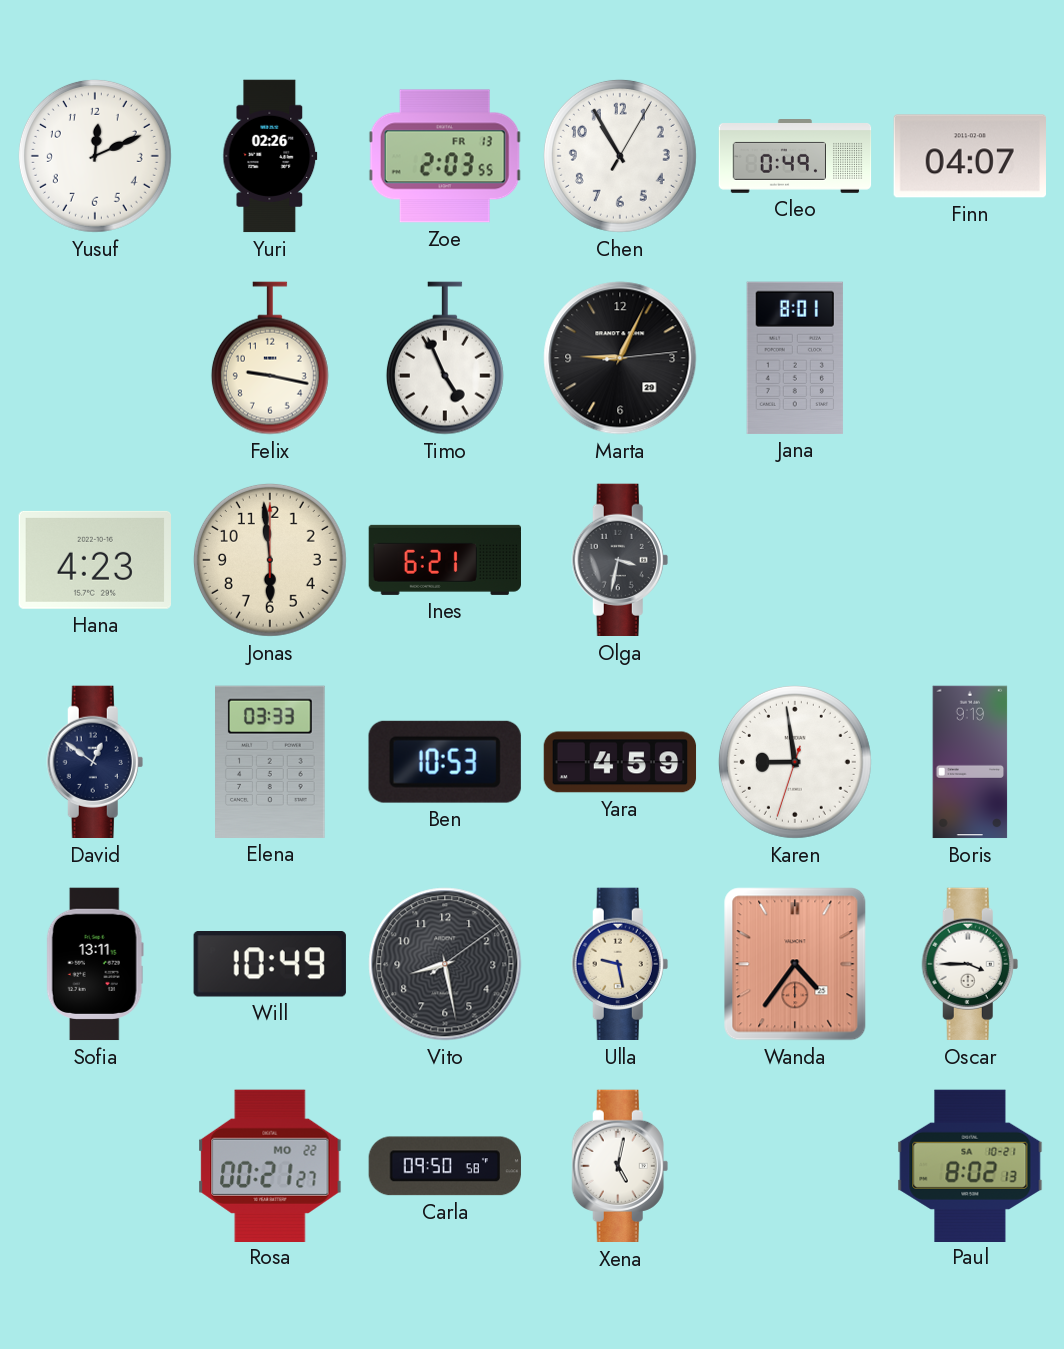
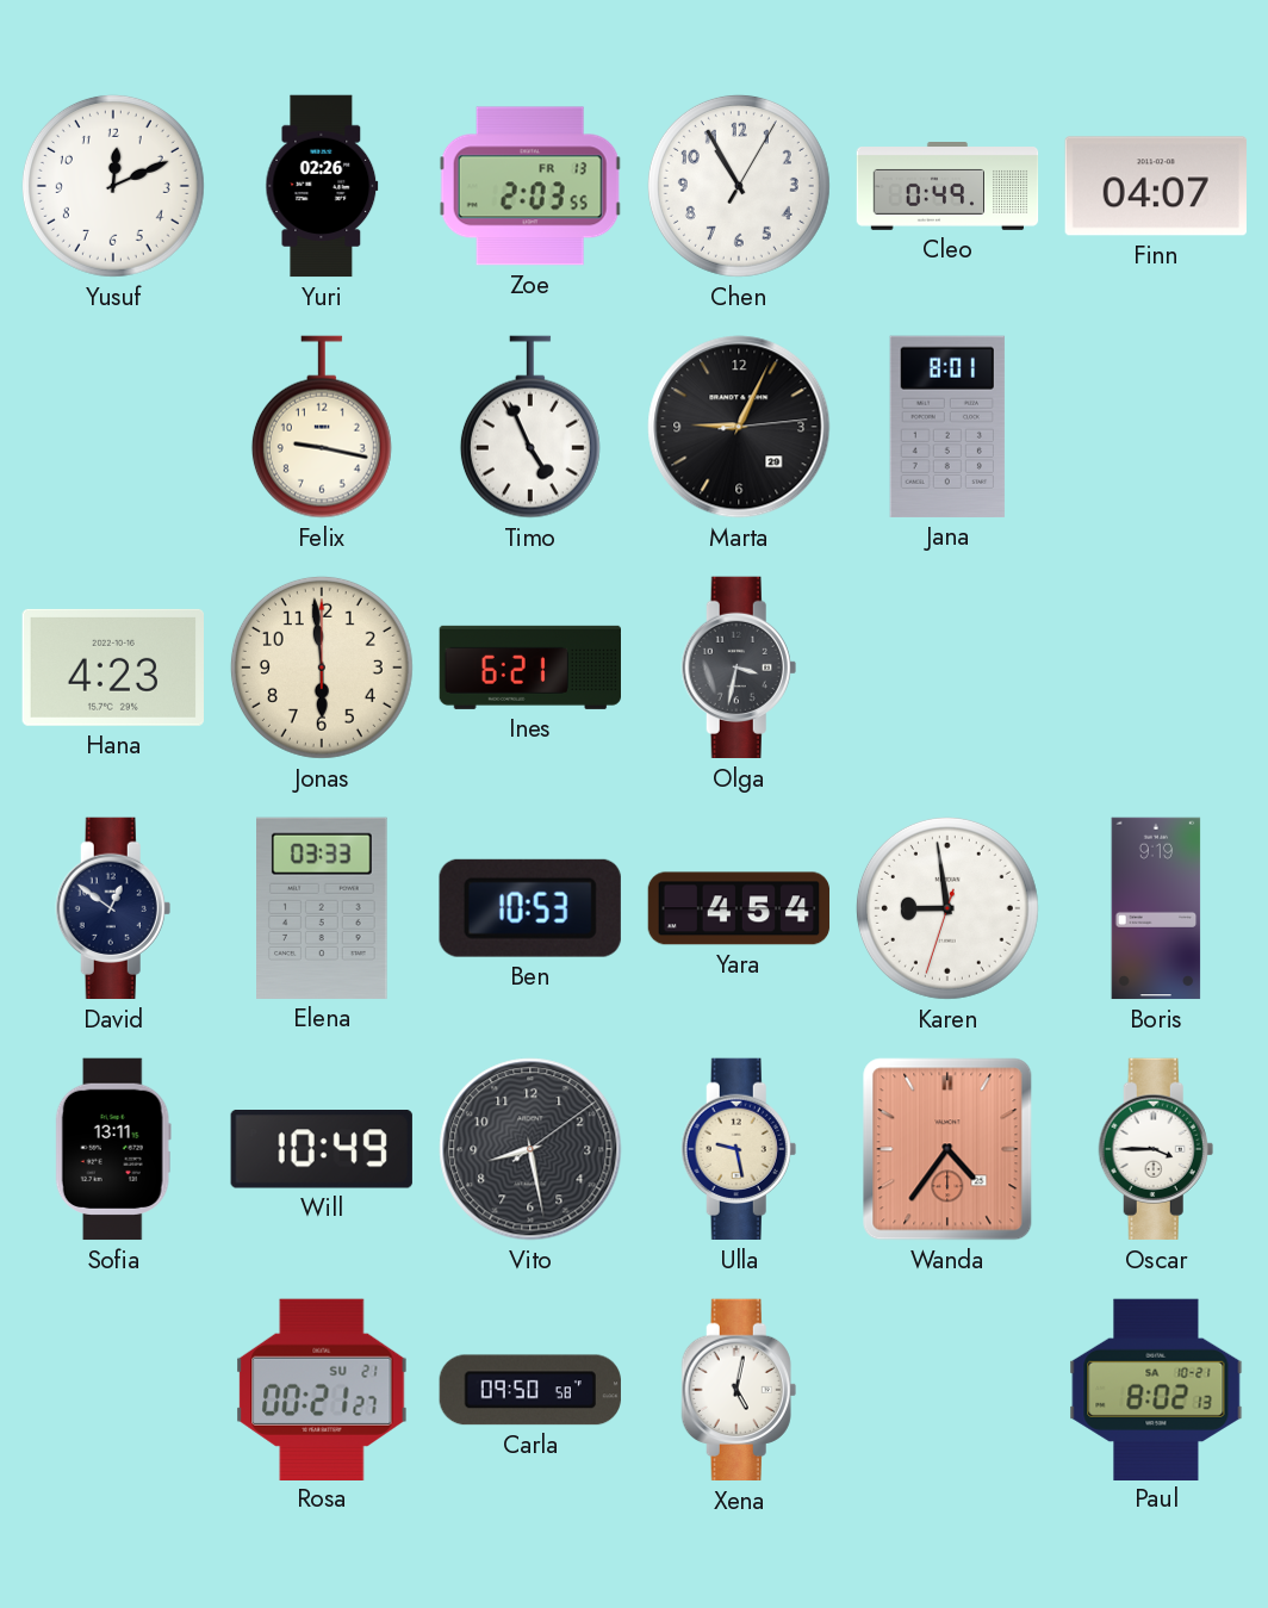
Yara: 4:59 -> 4:54 (739, 908)
Rosa date: MO 22 -> SU 21 (322, 1389)
